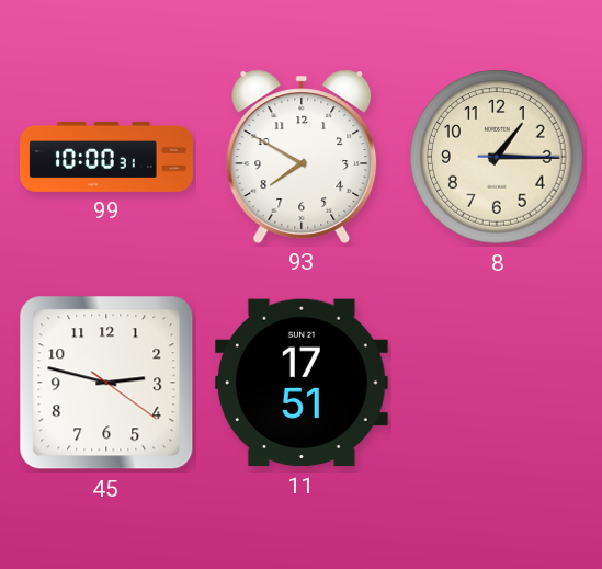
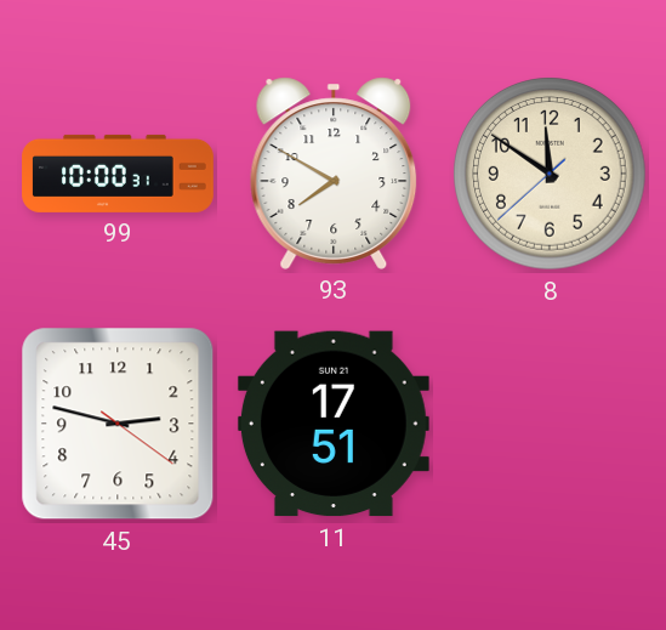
8: 1:15 -> 11:50 (550, 174)
